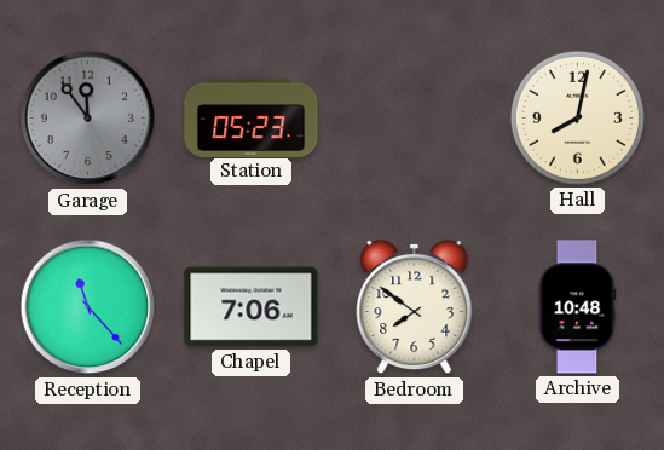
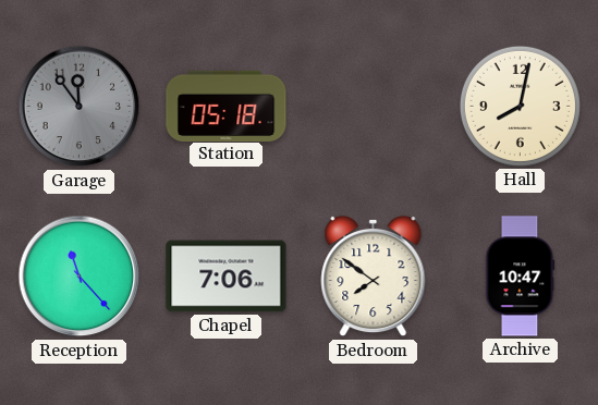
Station: 05:23 -> 05:18 (227, 106)
Archive: 10:48 -> 10:47 (521, 277)
